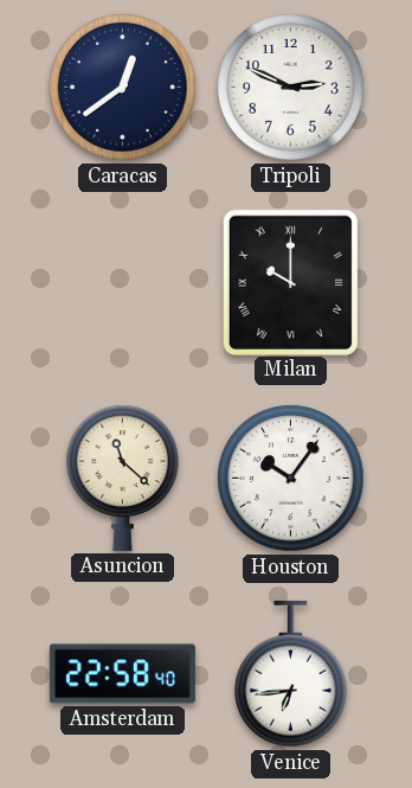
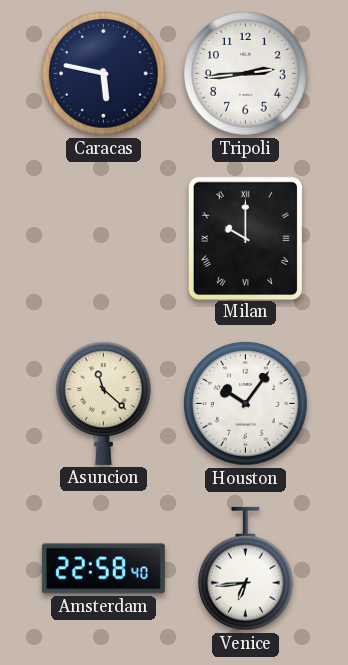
Caracas: 12:39 -> 5:47 (104, 74)
Tripoli: 2:49 -> 2:44 (246, 74)
